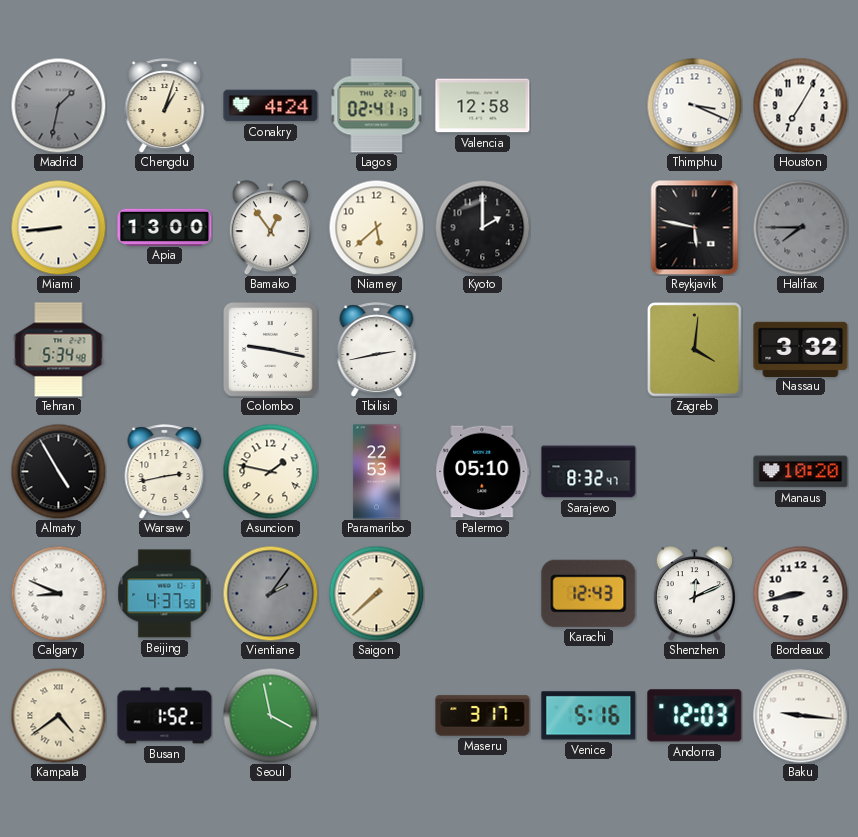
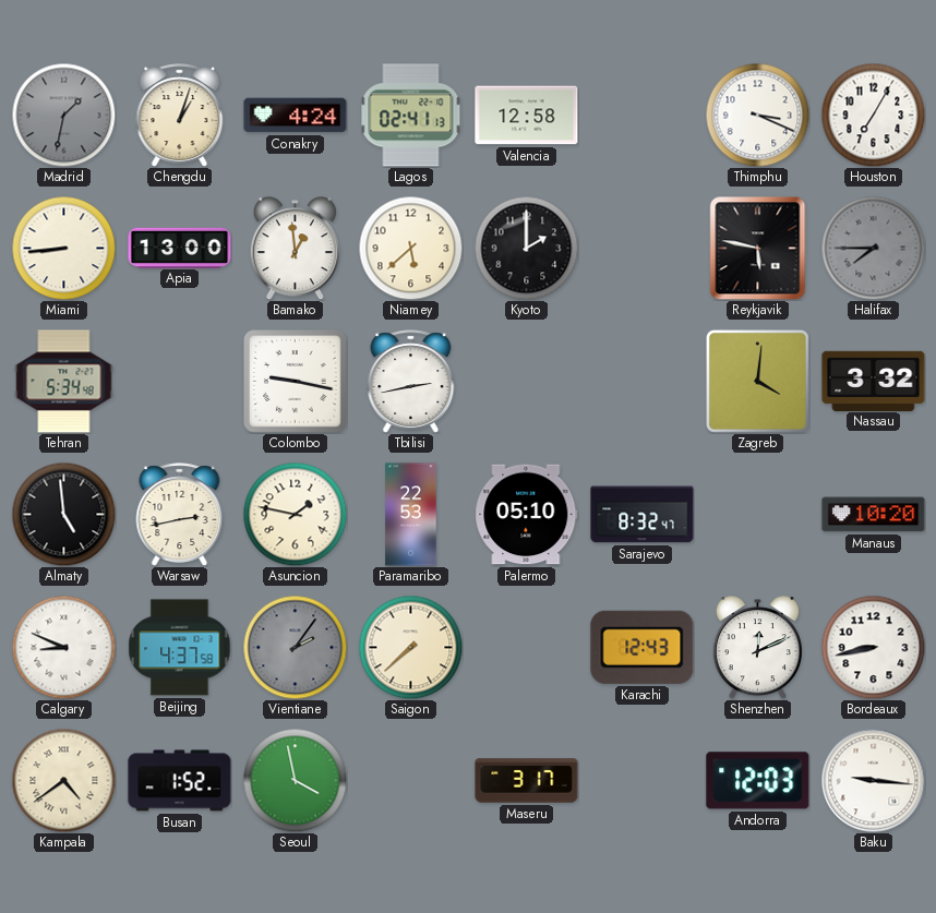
Bamako: 12:54 -> 12:59 (295, 249)
Almaty: 4:55 -> 4:59 (63, 514)
Venice: 5:16 -> none (589, 716)
